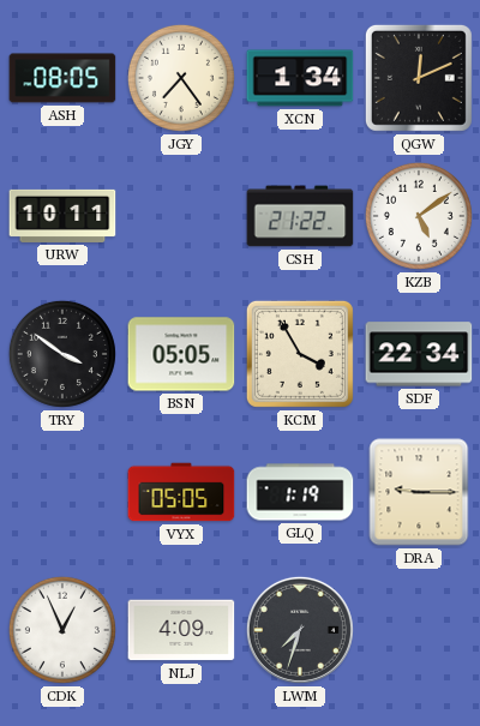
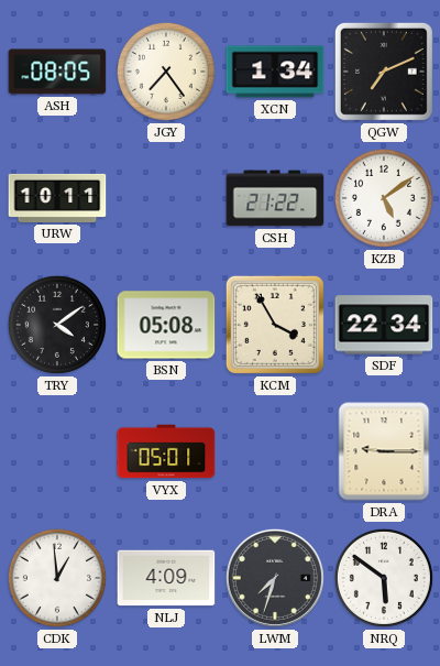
QGW: 12:11 -> 7:11 (384, 72)
TRY: 3:51 -> 4:09 (57, 325)
BSN: 05:05 -> 05:08 (166, 325)
VYX: 05:05 -> 05:01 (166, 451)
GLQ: 1:19 -> none (300, 492)
CDK: 12:56 -> 12:59 (57, 578)
NRQ: none -> 5:51 (384, 578)
